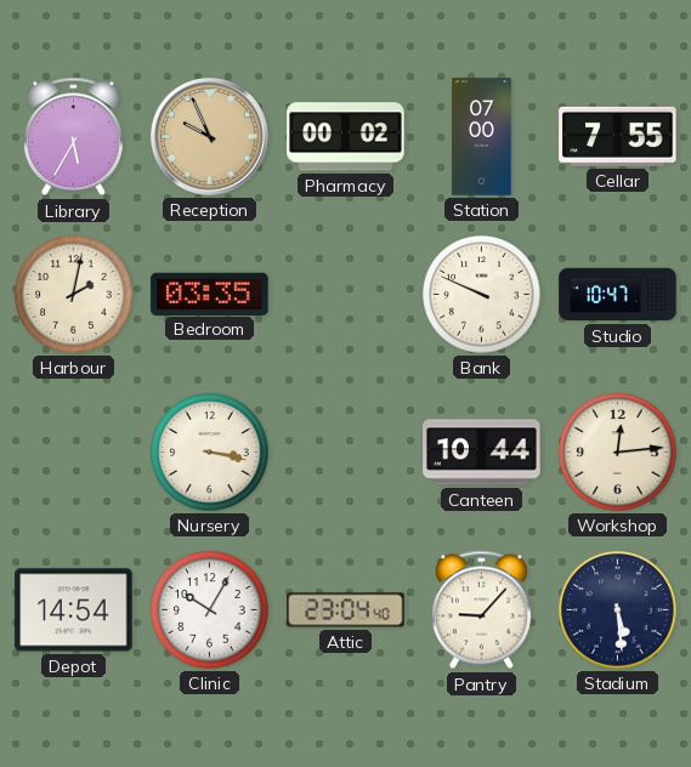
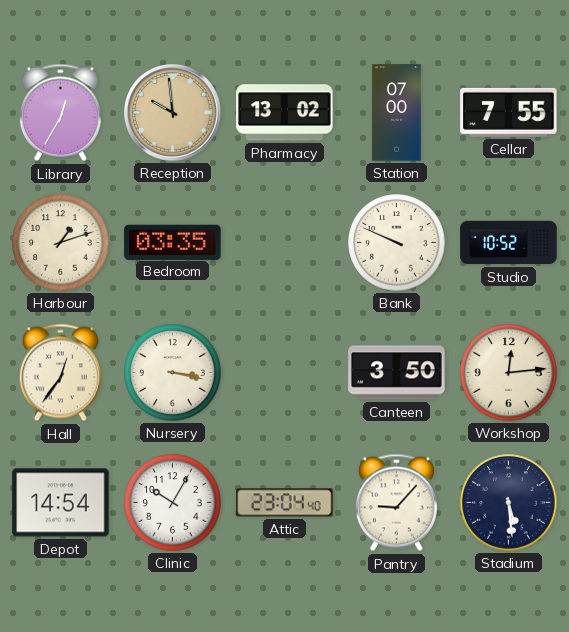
Library: 5:35 -> 12:35 (60, 113)
Reception: 9:56 -> 9:59 (173, 113)
Pharmacy: 00:02 -> 13:02 (285, 113)
Harbour: 2:02 -> 1:12 (61, 243)
Studio: 10:47 -> 10:52 (509, 243)
Hall: none -> 12:36 (60, 373)
Canteen: 10:44 -> 3:50 (397, 373)
